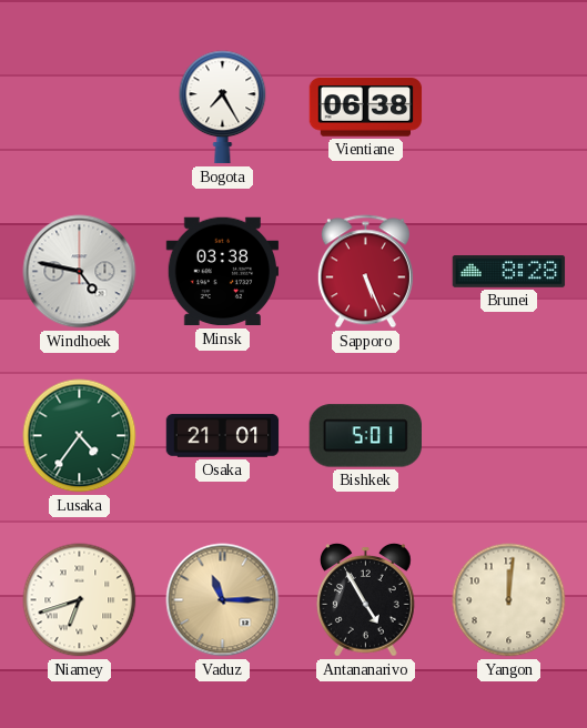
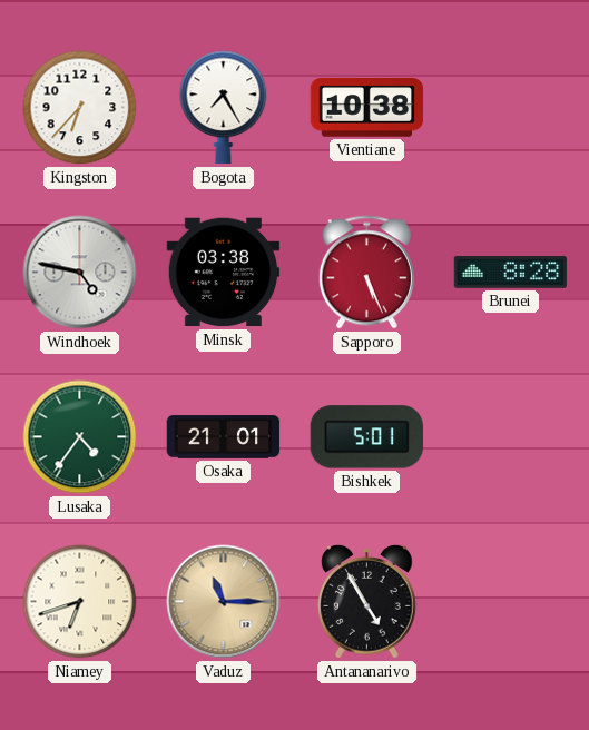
Kingston: none -> 6:37 (80, 108)
Vientiane: 06:38 -> 10:38 (367, 108)
Yangon: 12:01 -> none (509, 600)
